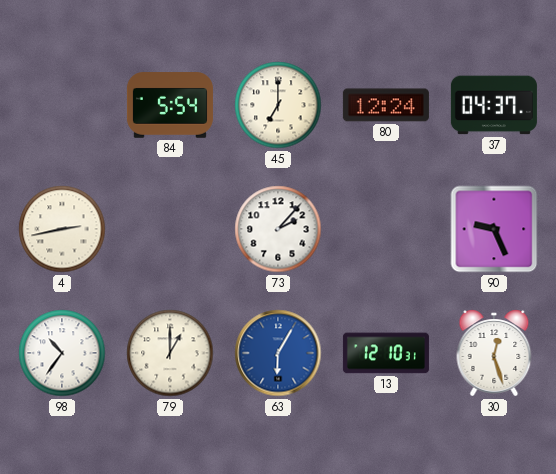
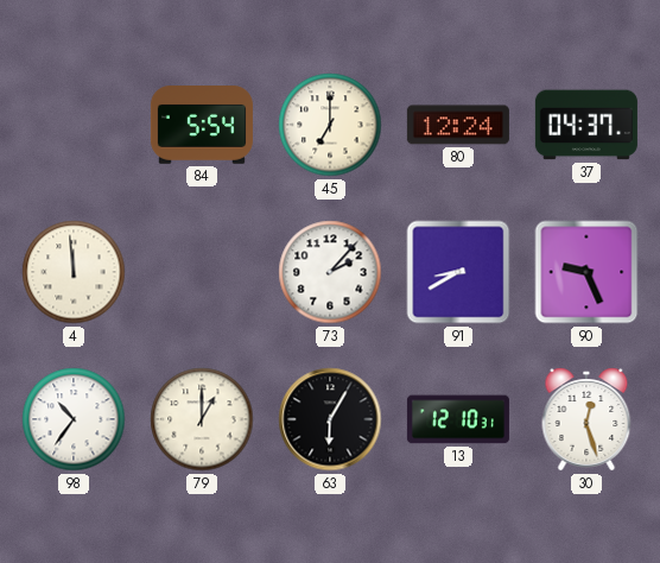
4: 2:43 -> 11:59 (74, 272)
91: none -> 8:40 (458, 272)
63 dial: blue -> black (330, 419)
